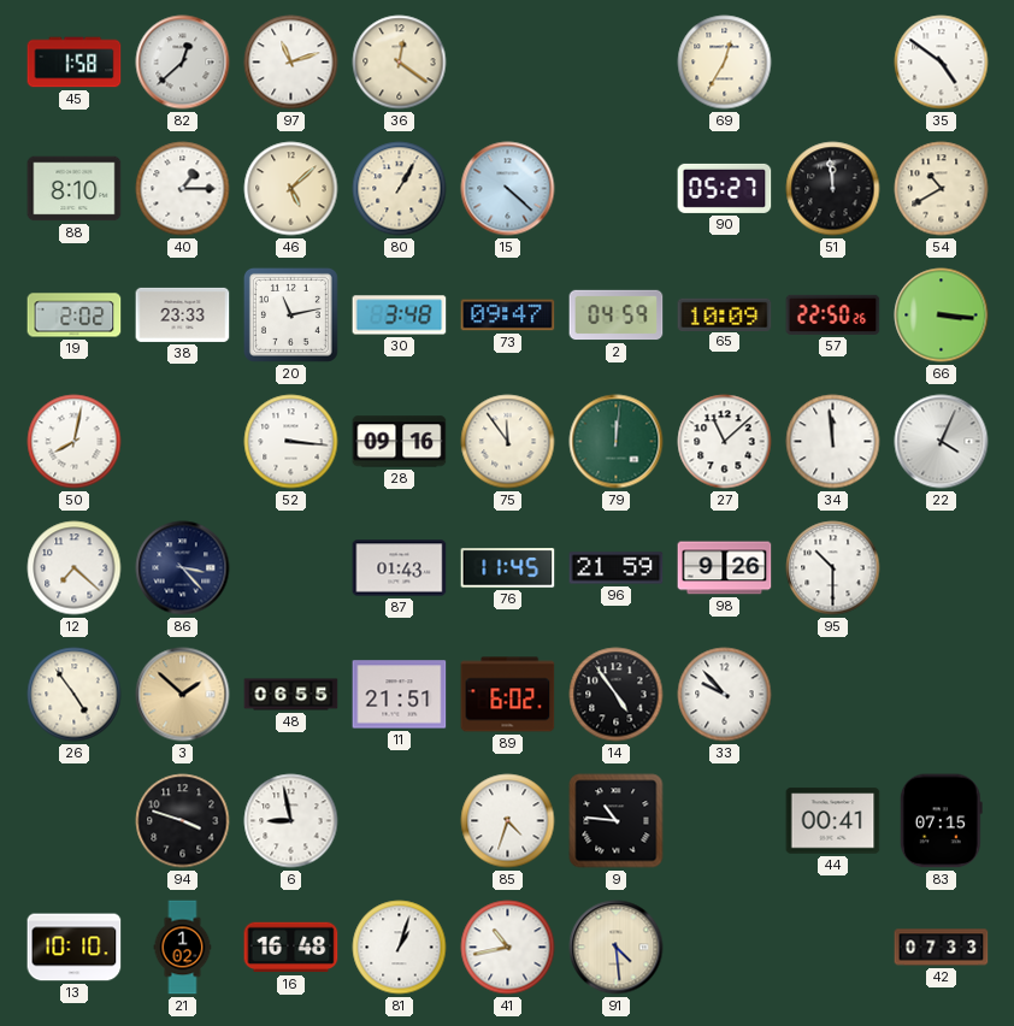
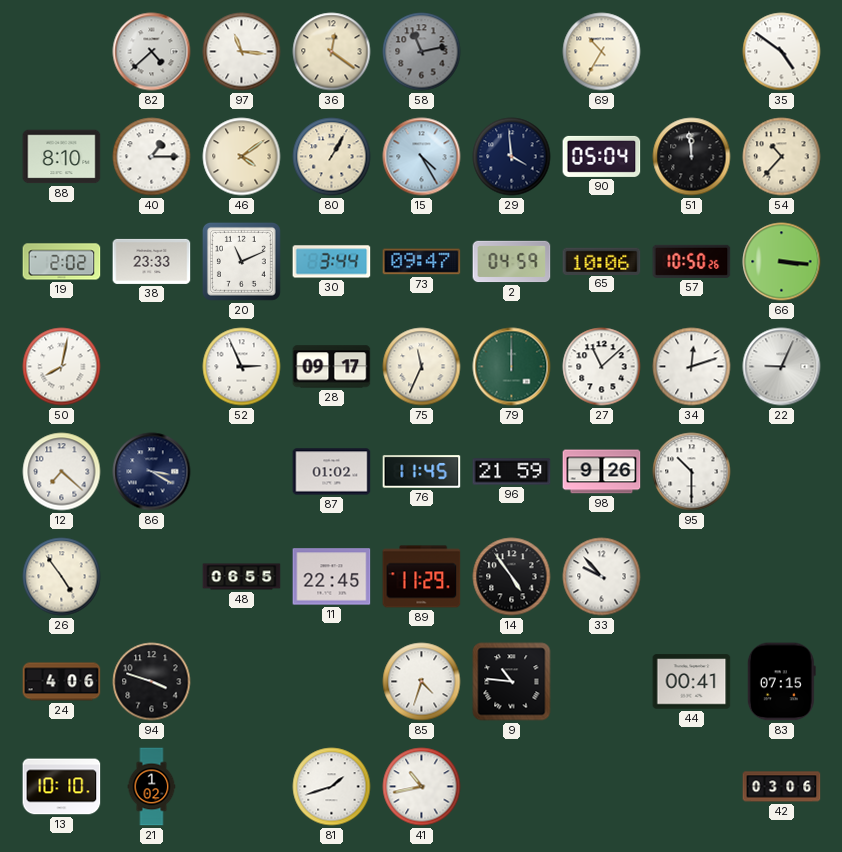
45: 1:58 -> none (75, 63)
82: 12:38 -> 4:38 (152, 52)
97: 11:12 -> 11:16 (242, 52)
58: none -> 11:13 (422, 52)
69: 12:35 -> 10:35 (602, 52)
46: 5:08 -> 4:09 (242, 157)
15: 4:22 -> 4:25 (422, 157)
29: none -> 3:59 (512, 157)
90: 05:27 -> 05:04 (602, 156)
54: 10:40 -> 10:37 (782, 157)
20: 11:13 -> 11:11 (241, 261)
30: 3:48 -> 3:44 (332, 262)
65: 10:09 -> 10:06 (602, 261)
57: 22:50 -> 10:50 (692, 261)
52: 3:16 -> 2:56 (242, 367)
28: 09:16 -> 09:17 (332, 367)
75: 11:54 -> 11:34 (422, 367)
79: 12:01 -> 12:00 (512, 367)
34: 11:59 -> 12:12 (692, 367)
22: 4:04 -> 9:04 (782, 367)
86: 3:23 -> 3:20 (152, 472)
87: 01:43 -> 01:02 (332, 472)
3: 1:52 -> none (183, 695)
11: 21:51 -> 22:45 (332, 577)
89: 6:02 -> 11:29 (422, 577)
24: none -> 4:06 (62, 682)
6: 8:58 -> none (291, 821)
16: 16:48 -> none (291, 948)
81: 1:03 -> 1:42 (332, 787)
91: 4:29 -> none (617, 948)
42: 07:33 -> 03:06 (782, 787)
